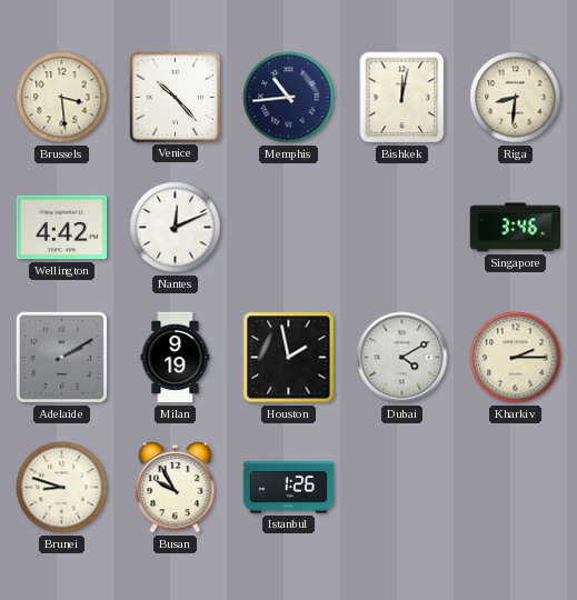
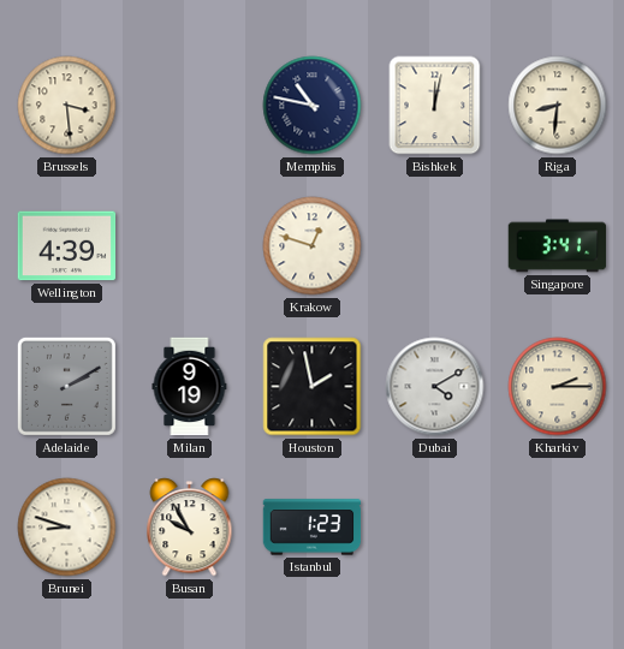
Venice: 10:23 -> none (175, 97)
Memphis: 10:44 -> 10:47 (313, 106)
Wellington: 4:42 -> 4:39 (67, 246)
Nantes: 12:11 -> none (176, 228)
Krakow: none -> 12:48 (313, 246)
Singapore: 3:46 -> 3:41 (558, 246)
Istanbul: 1:26 -> 1:23 (313, 528)
